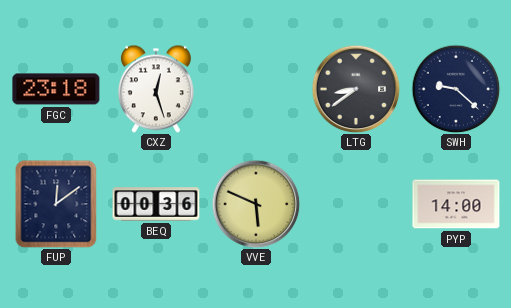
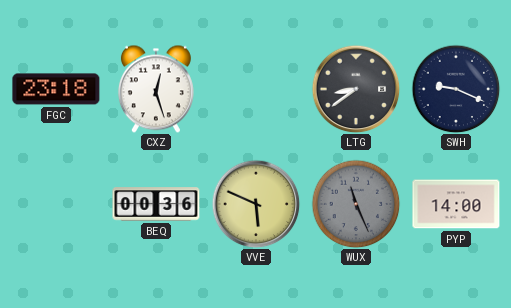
SWH: 9:22 -> 9:19 (456, 89)
FUP: 12:09 -> none (56, 204)
WUX: none -> 11:26 (356, 204)
